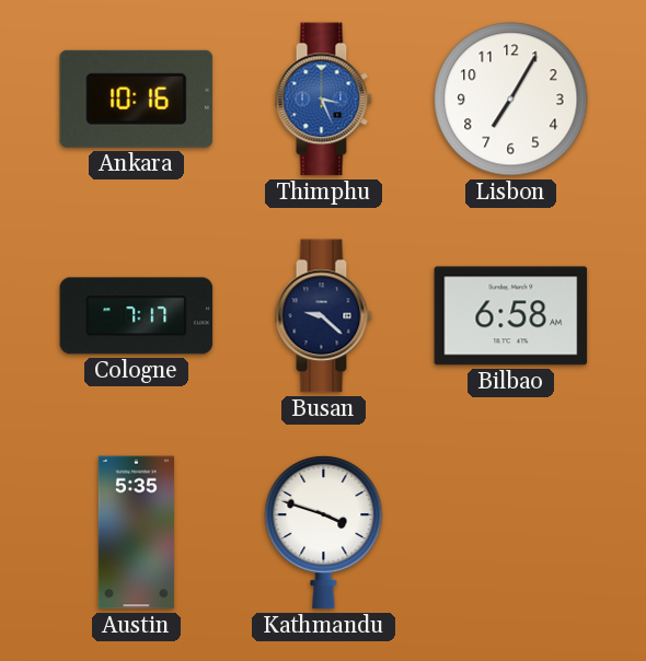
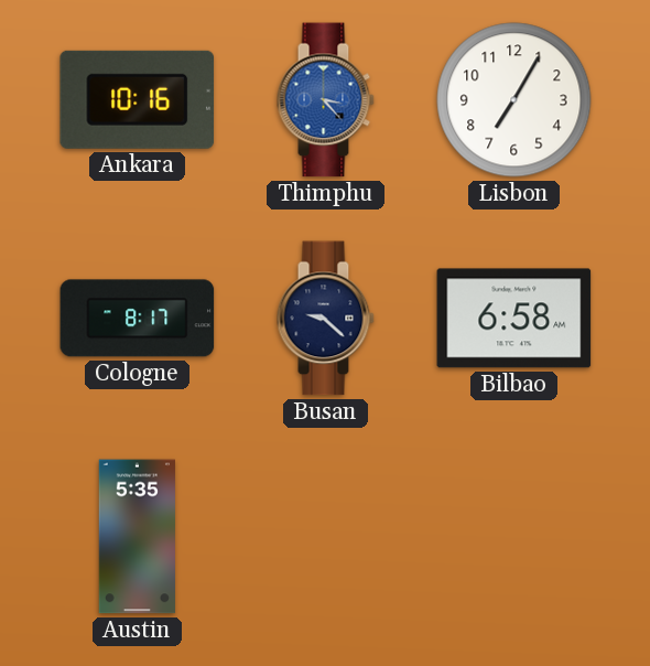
Thimphu: 3:26 -> 3:23 (325, 100)
Cologne: 7:17 -> 8:17 (138, 319)
Kathmandu: 3:48 -> none (324, 532)
